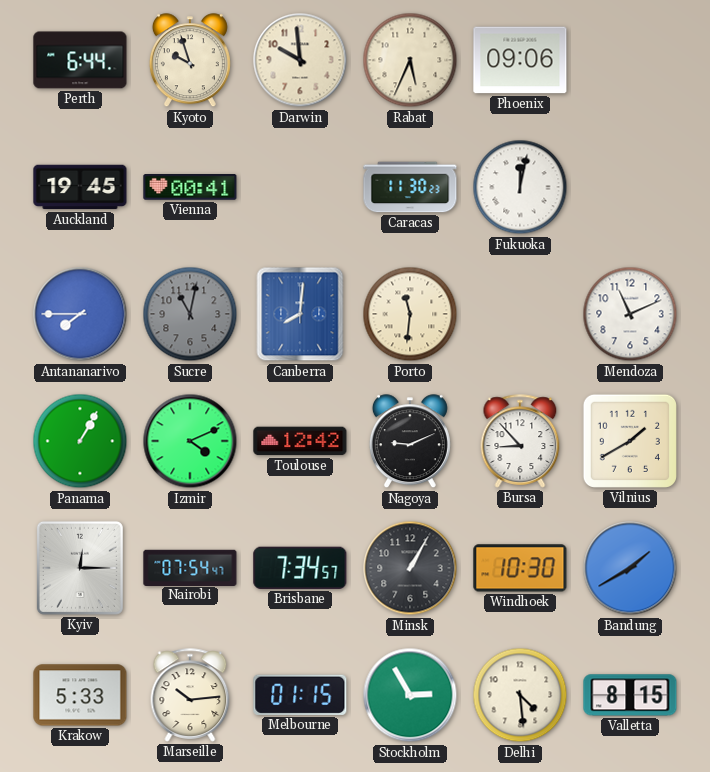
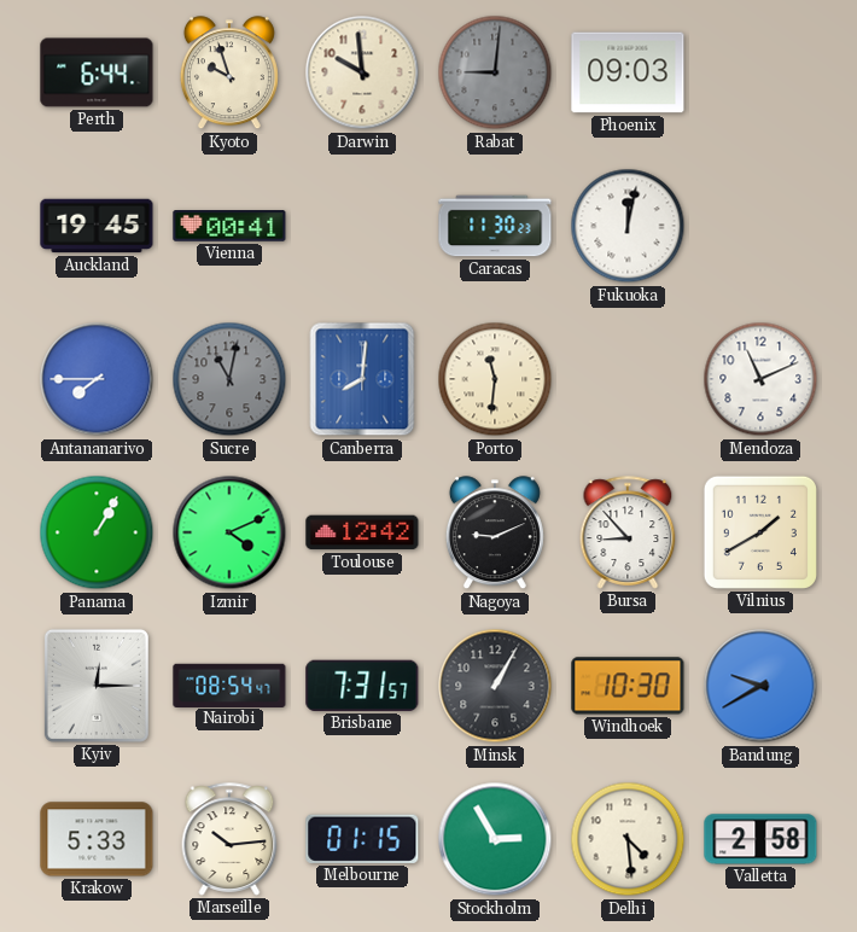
Rabat: 5:34 -> 9:01 (495, 72)
Rabat dial: cream -> grey (495, 72)
Phoenix: 09:06 -> 09:03 (628, 72)
Nairobi: 07:54 -> 08:54 (229, 685)
Brisbane: 7:34 -> 7:31 (362, 686)
Bandung: 1:40 -> 9:40 (760, 686)
Valletta: 8:15 -> 2:58 (760, 839)
